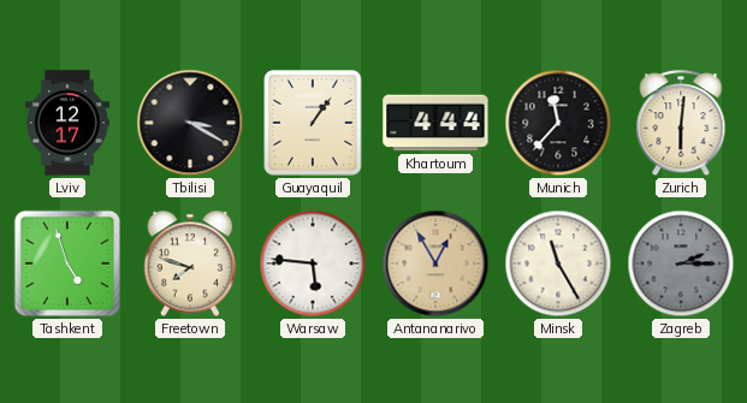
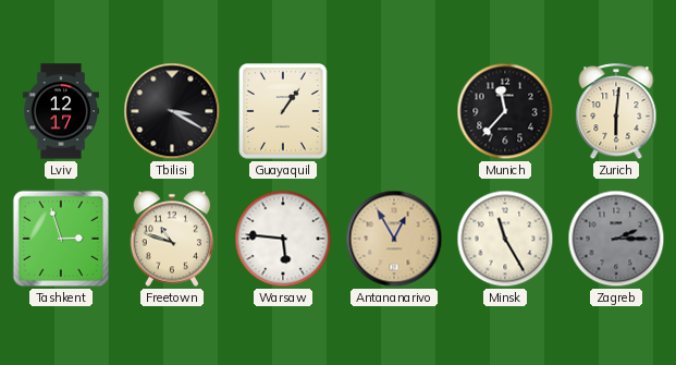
Khartoum: 4:44 -> none (435, 123)
Tashkent: 4:57 -> 2:57 (61, 239)
Freetown: 7:48 -> 10:48 (172, 239)
